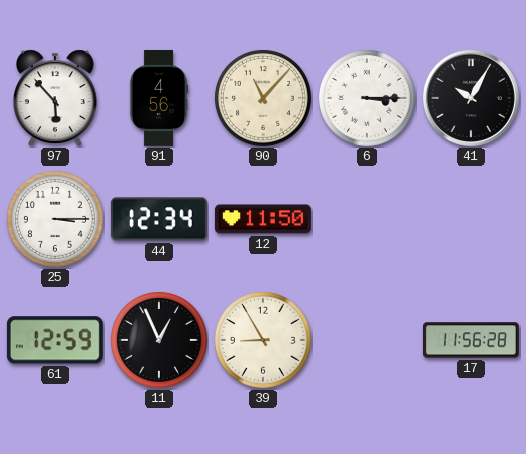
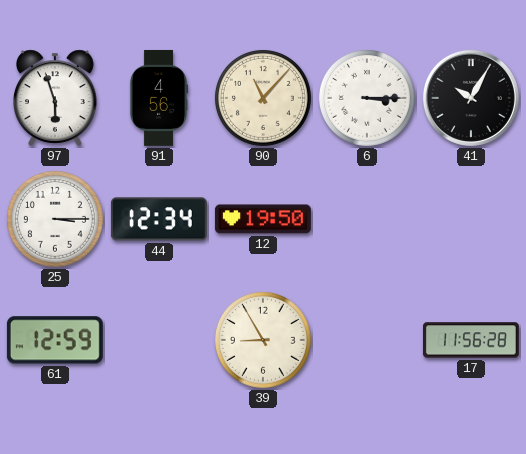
97: 5:53 -> 5:57 (55, 98)
12: 11:50 -> 19:50 (263, 219)
11: 12:56 -> none (159, 340)
